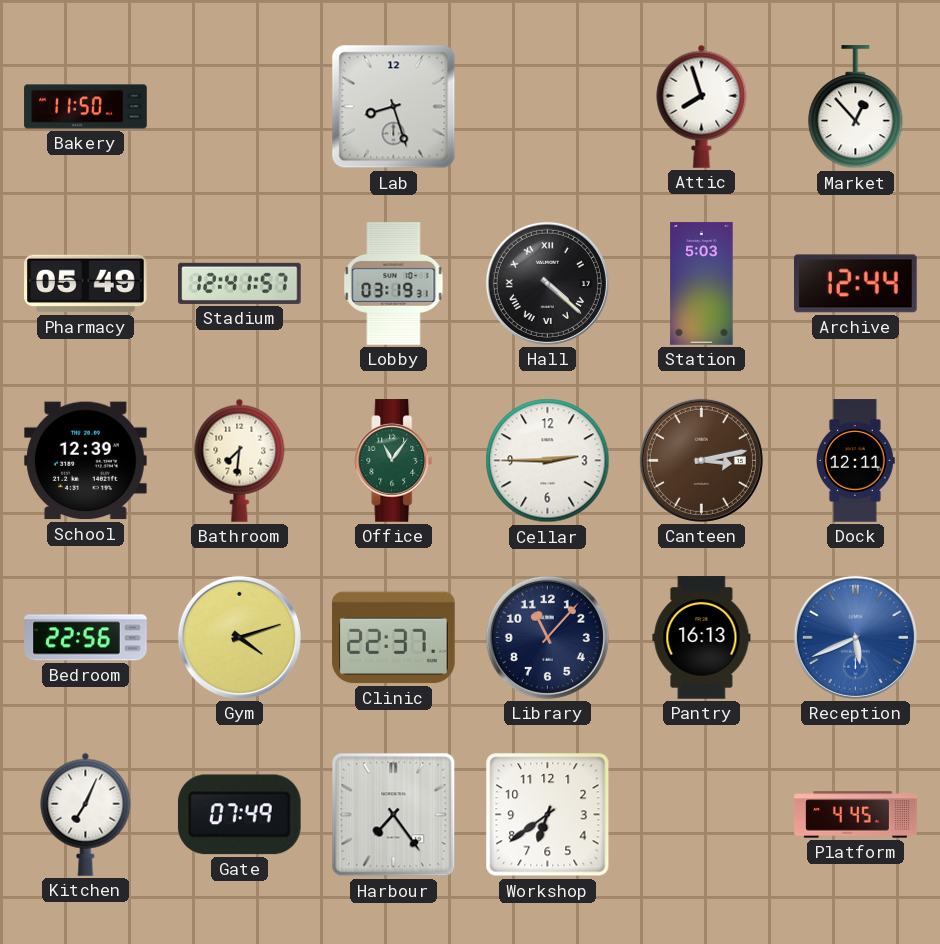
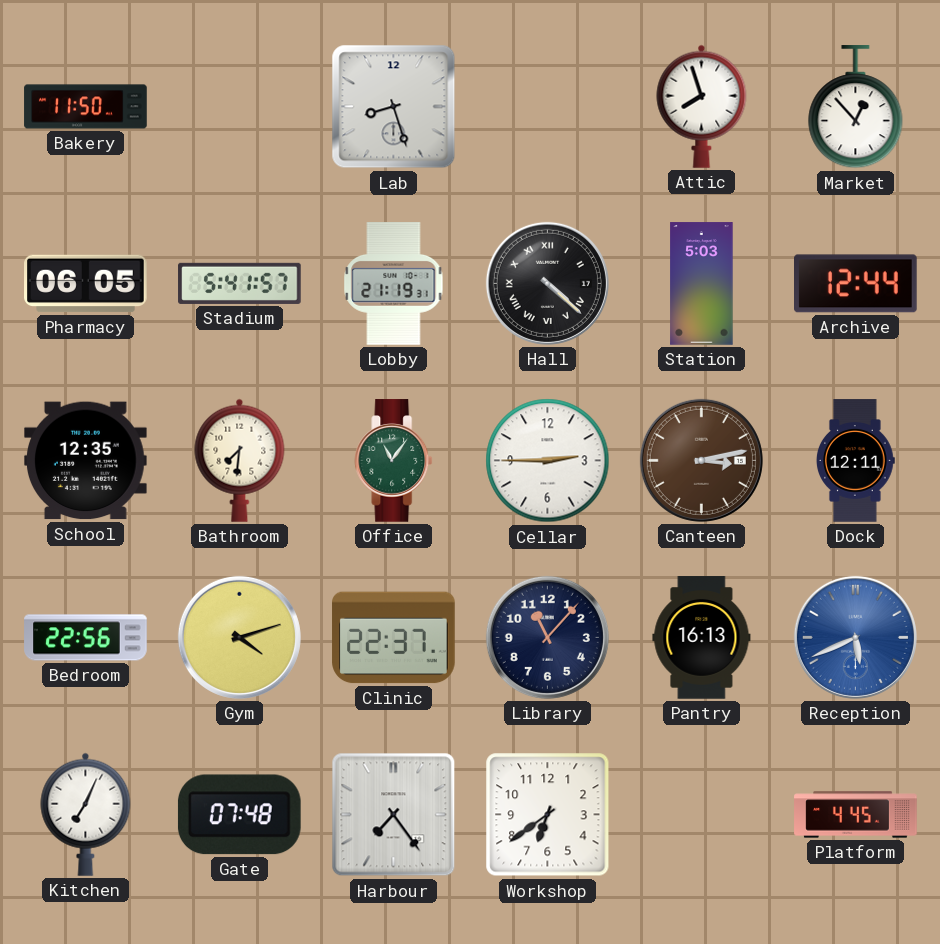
Pharmacy: 05:49 -> 06:05 (86, 284)
Stadium: 12:41 -> 5:41 (240, 283)
Lobby: 03:19 -> 21:19 (394, 284)
School: 12:39 -> 12:35 (86, 461)
Gate: 07:49 -> 07:48 (239, 815)
